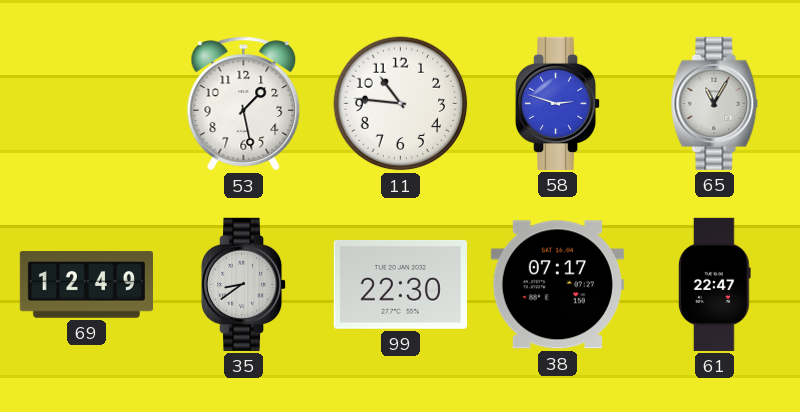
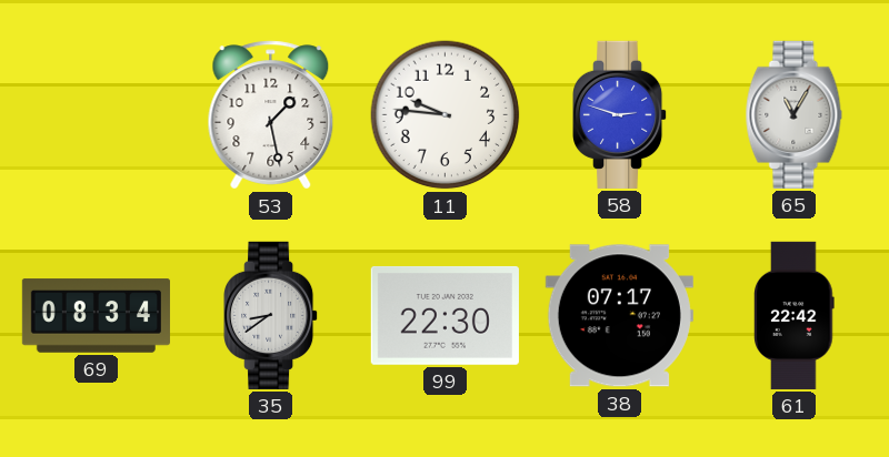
11: 10:46 -> 9:46 (446, 115)
69: 12:49 -> 08:34 (96, 316)
61: 22:47 -> 22:42 (795, 315)
